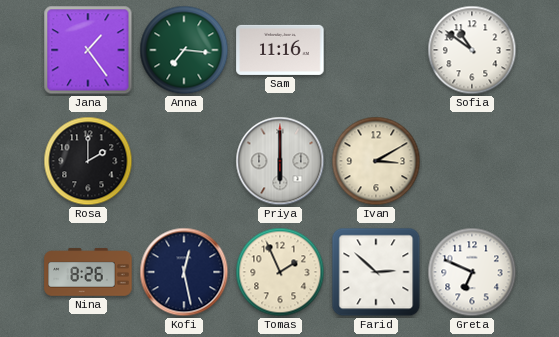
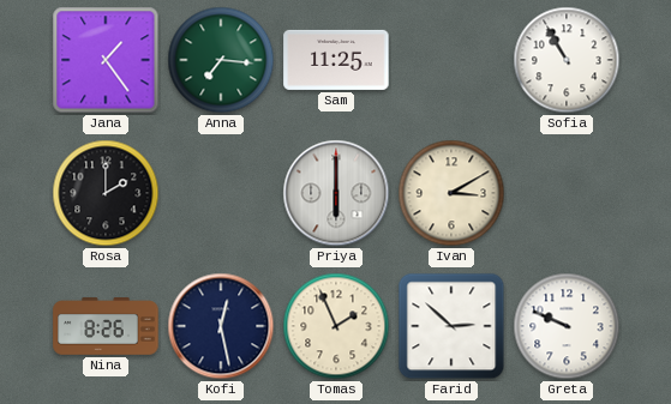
Sam: 11:16 -> 11:25 (336, 60)
Sofia: 10:51 -> 10:55 (567, 60)
Greta: 6:49 -> 9:49 (567, 326)
